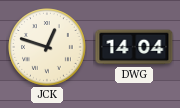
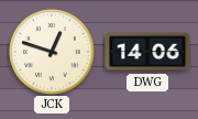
DWG: 14:04 -> 14:06 (147, 52)
